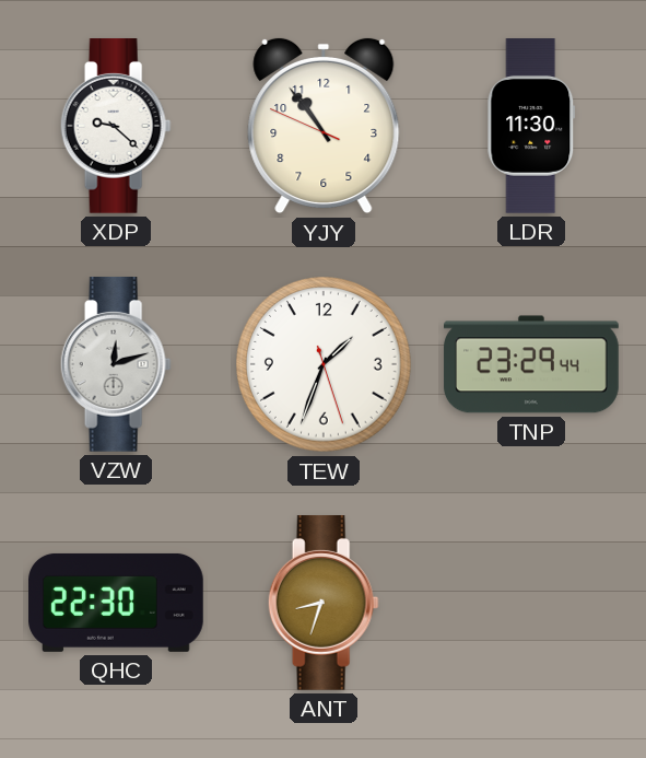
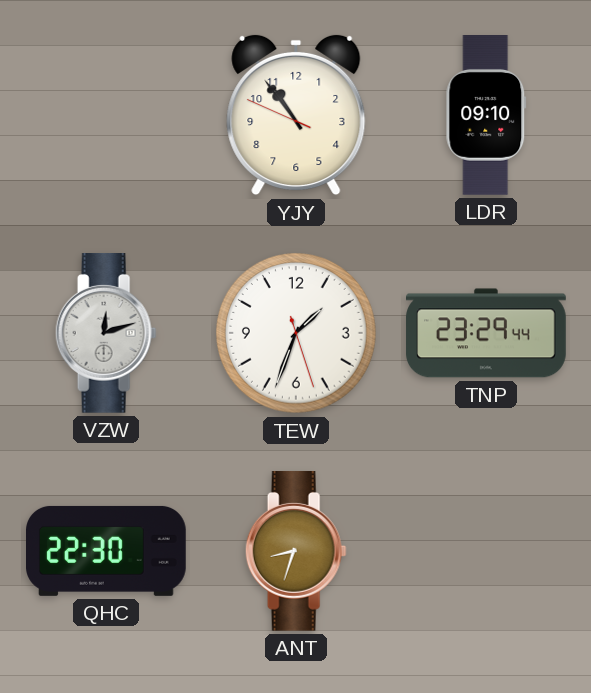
XDP: 9:22 -> none (116, 127)
LDR: 11:30 -> 09:10 (486, 116)
